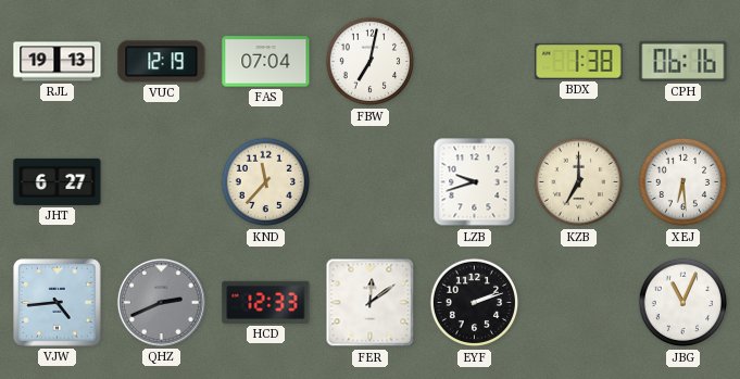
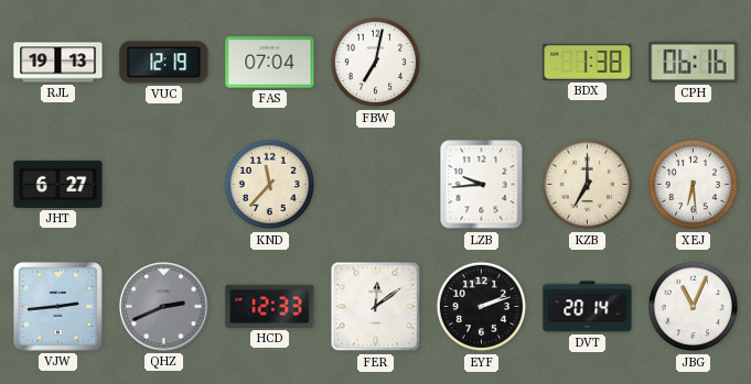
LZB: 9:42 -> 9:44 (482, 185)
VJW: 4:44 -> 2:44 (58, 307)
DVT: none -> 20:14 (588, 307)
